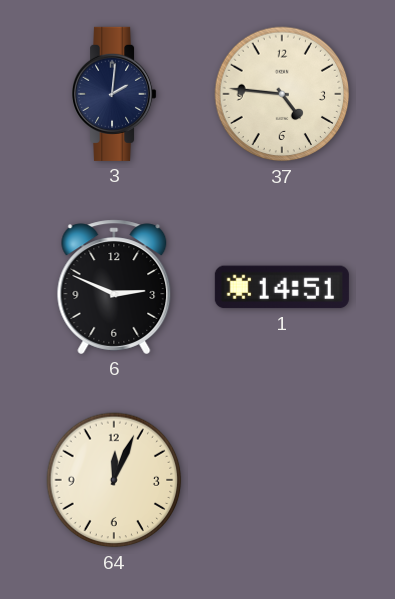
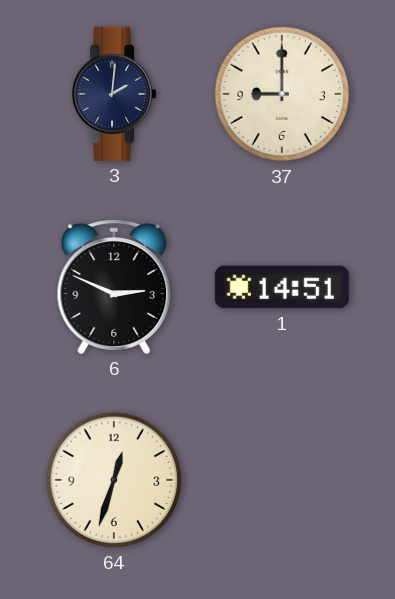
37: 4:46 -> 9:00 (282, 94)
64: 12:04 -> 12:33 (114, 480)
